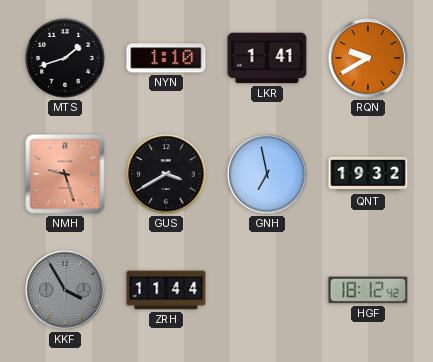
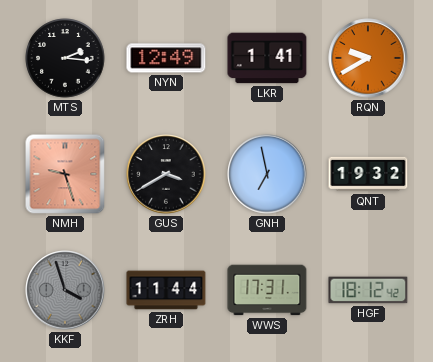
MTS: 1:42 -> 2:16 (65, 58)
NYN: 1:10 -> 12:49 (166, 58)
KKF: 3:55 -> 3:57 (65, 290)
WWS: none -> 17:31 (267, 290)
